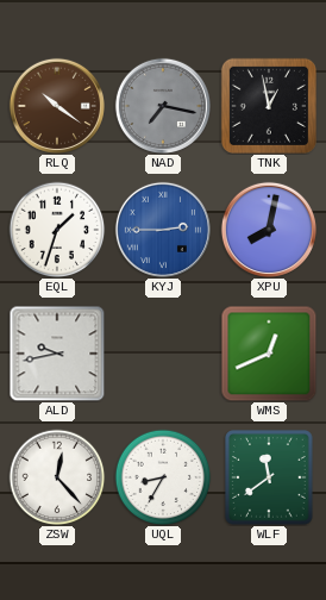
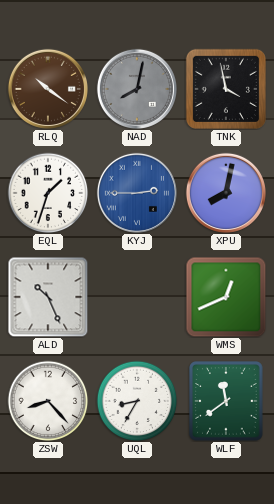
NAD: 7:17 -> 8:02 (137, 89)
TNK: 12:58 -> 3:58 (226, 89)
ALD: 9:43 -> 10:26 (48, 297)
ZSW: 12:23 -> 8:23 (48, 401)
